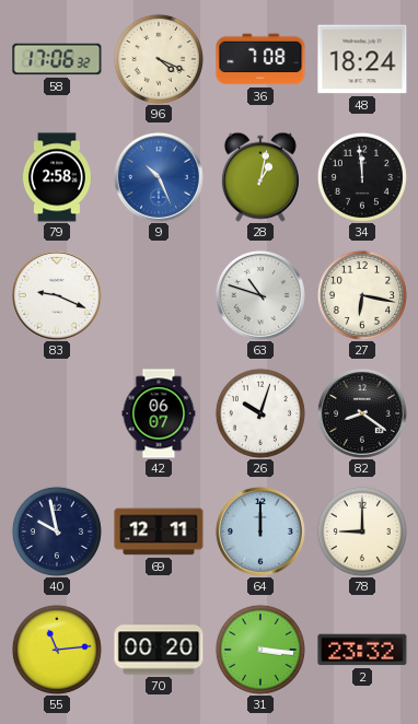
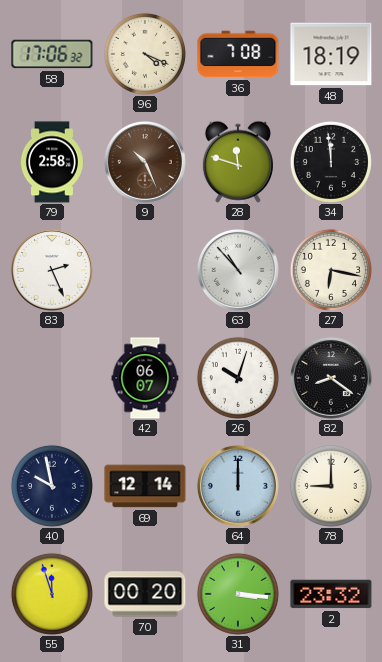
48: 18:24 -> 18:19 (331, 54)
9 dial: blue -> brown (145, 162)
28: 1:02 -> 11:48 (238, 162)
83: 9:19 -> 2:26 (52, 270)
63: 10:48 -> 10:53 (238, 270)
69: 12:11 -> 12:14 (145, 486)
55: 11:14 -> 11:57 (52, 594)
